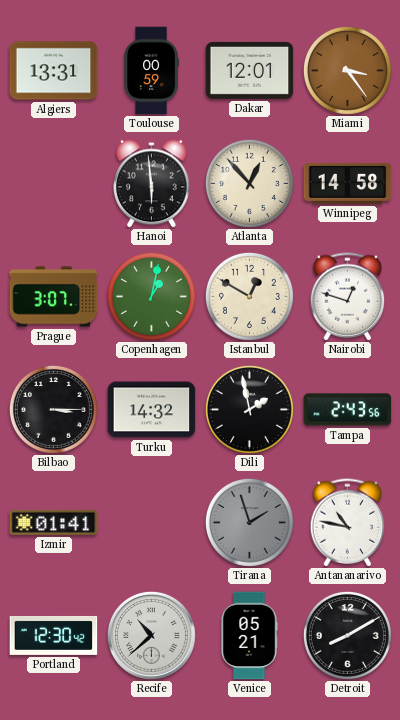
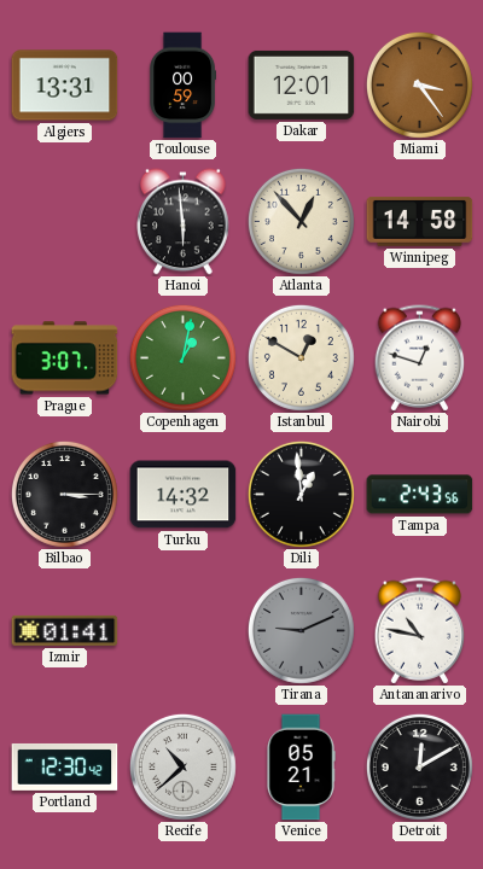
Dili: 1:58 -> 12:59 (301, 494)
Tirana: 1:57 -> 9:11 (301, 630)
Detroit: 8:10 -> 12:10 (419, 766)
